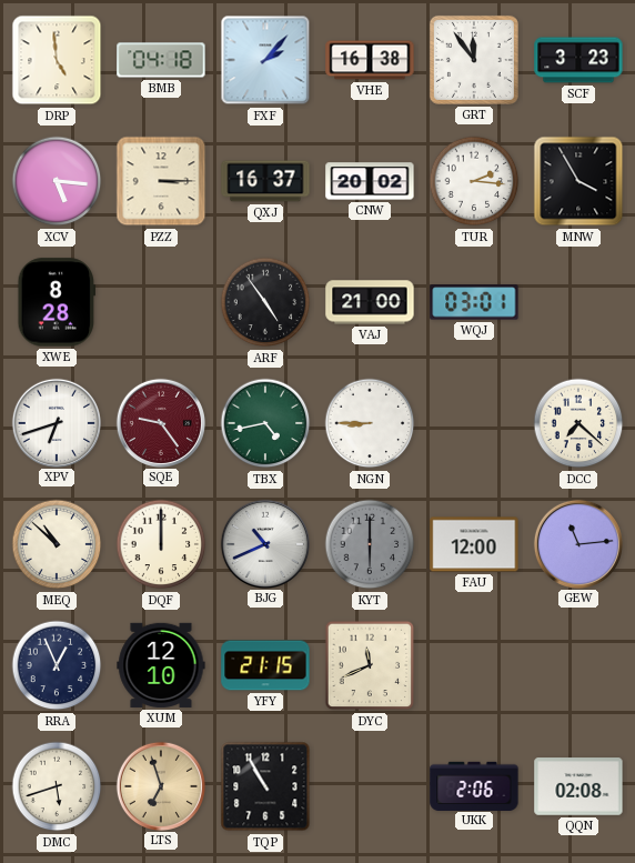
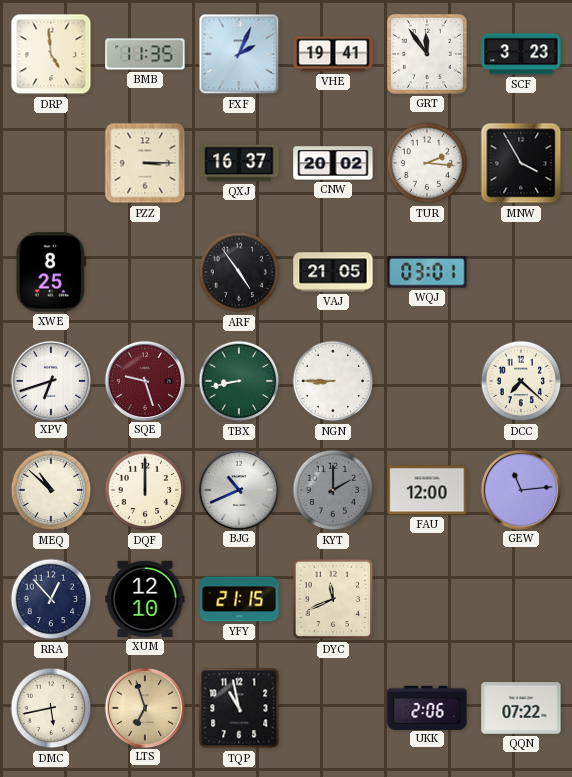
BMB: 04:18 -> 11:35 (145, 54)
FXF: 2:07 -> 2:04 (239, 54)
VHE: 16:38 -> 19:41 (333, 54)
XCV: 5:16 -> none (57, 181)
XWE: 8:28 -> 8:25 (51, 272)
VAJ: 21:00 -> 21:05 (333, 272)
SQE: 9:24 -> 9:27 (144, 380)
TBX: 4:43 -> 8:43 (239, 381)
KYT: 6:00 -> 2:00 (333, 490)
RRA: 12:56 -> 12:53 (51, 599)
DMC: 5:42 -> 5:43 (51, 708)
TQP: 10:55 -> 10:58 (239, 708)
QQN: 02:08 -> 07:22 (521, 708)
